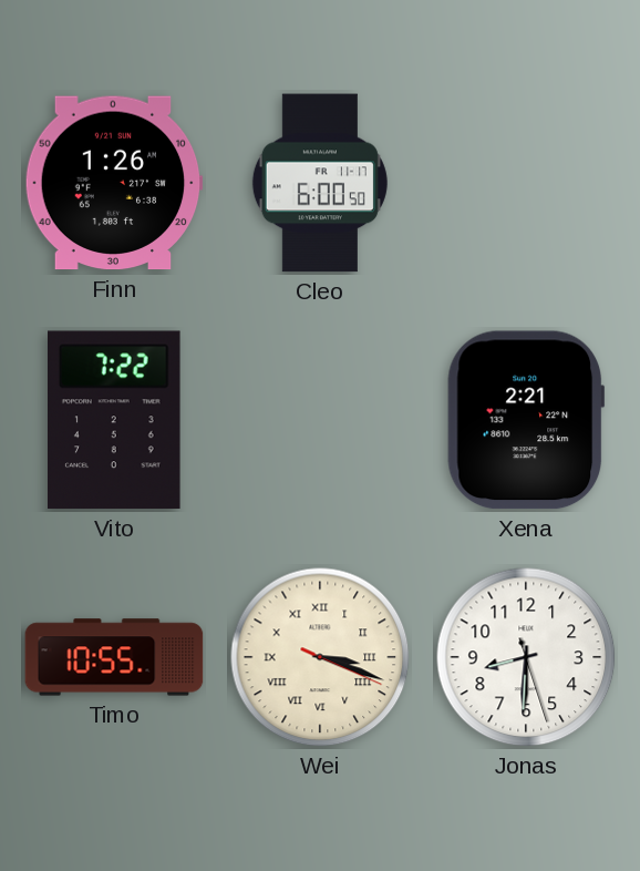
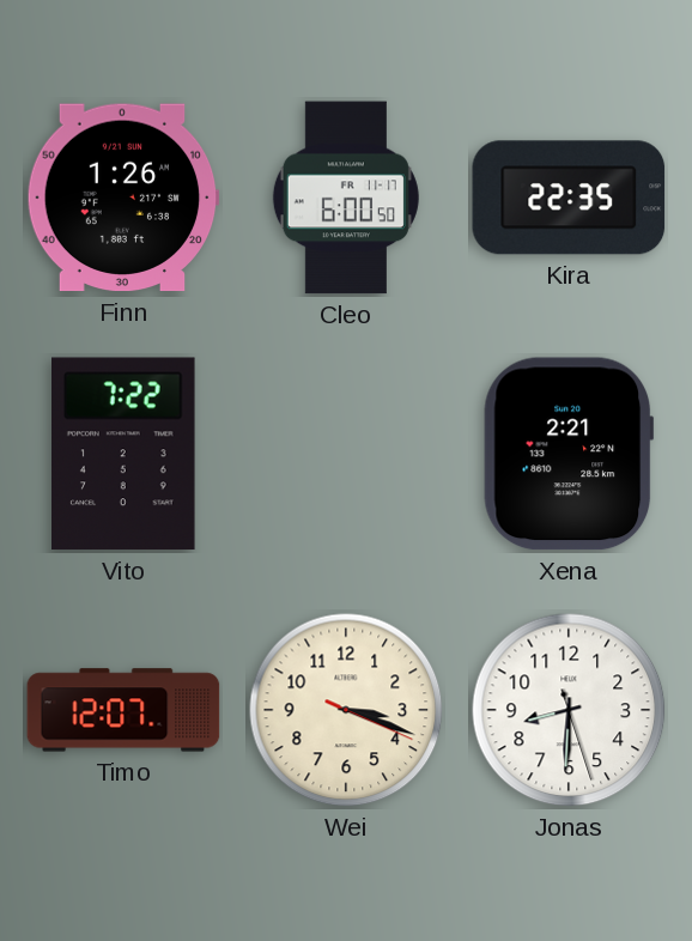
Kira: none -> 22:35 (569, 198)
Timo: 10:55 -> 12:07 (123, 710)
Wei numerals: Roman -> Arabic (346, 710)
